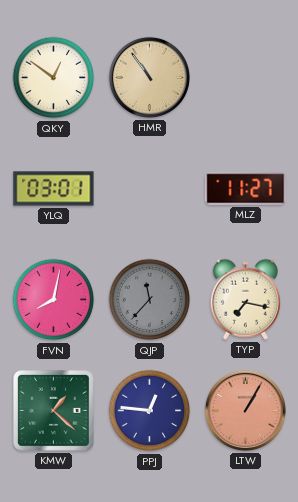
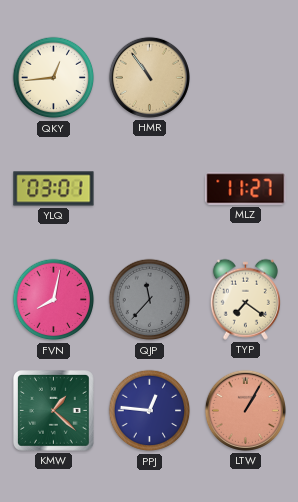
QKY: 12:51 -> 12:44 (54, 78)
TYP: 7:17 -> 7:21 (245, 299)
